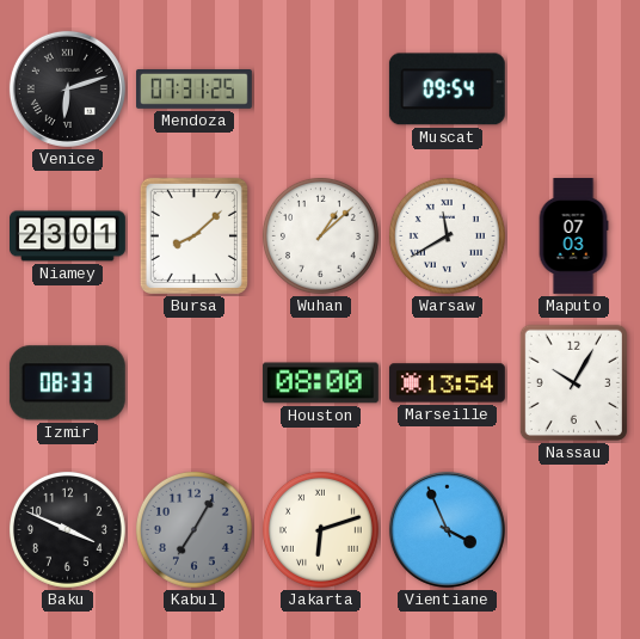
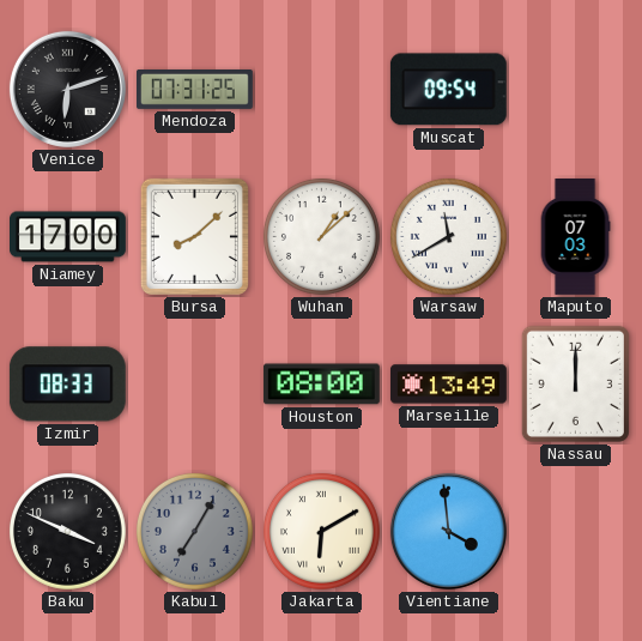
Niamey: 23:01 -> 17:00 (68, 237)
Marseille: 13:54 -> 13:49 (448, 385)
Nassau: 10:05 -> 12:00 (575, 383)
Jakarta: 6:12 -> 6:10 (321, 531)
Vientiane: 3:56 -> 3:59 (448, 531)
